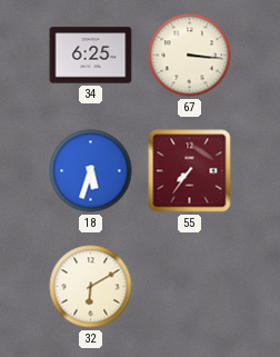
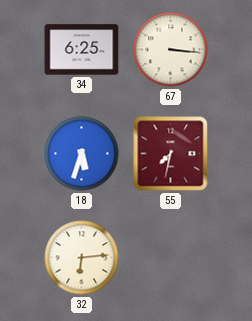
55: 7:36 -> 7:32 (171, 154)
32: 6:10 -> 6:14 (82, 258)
